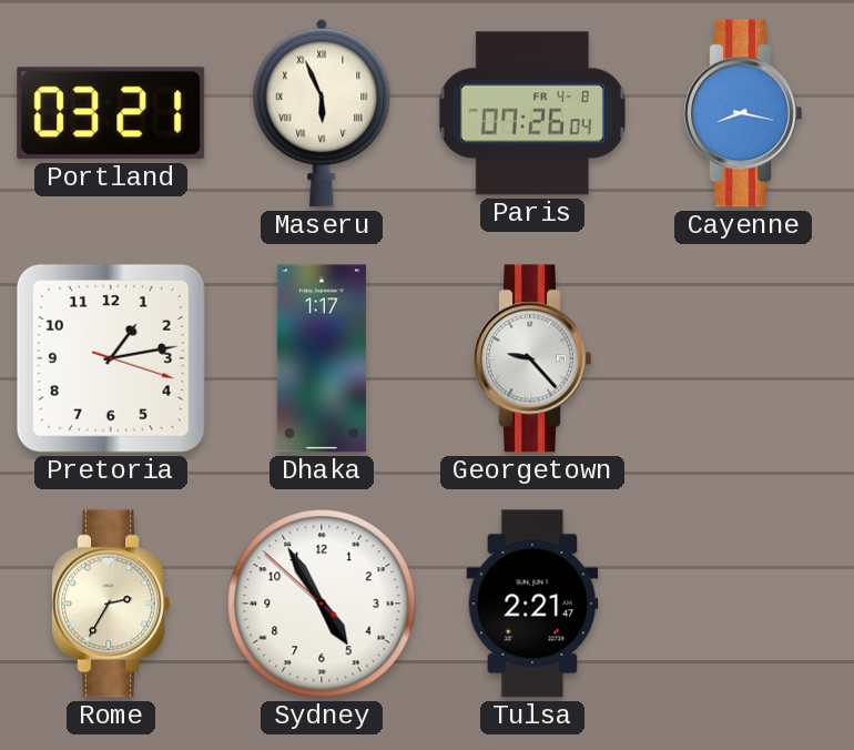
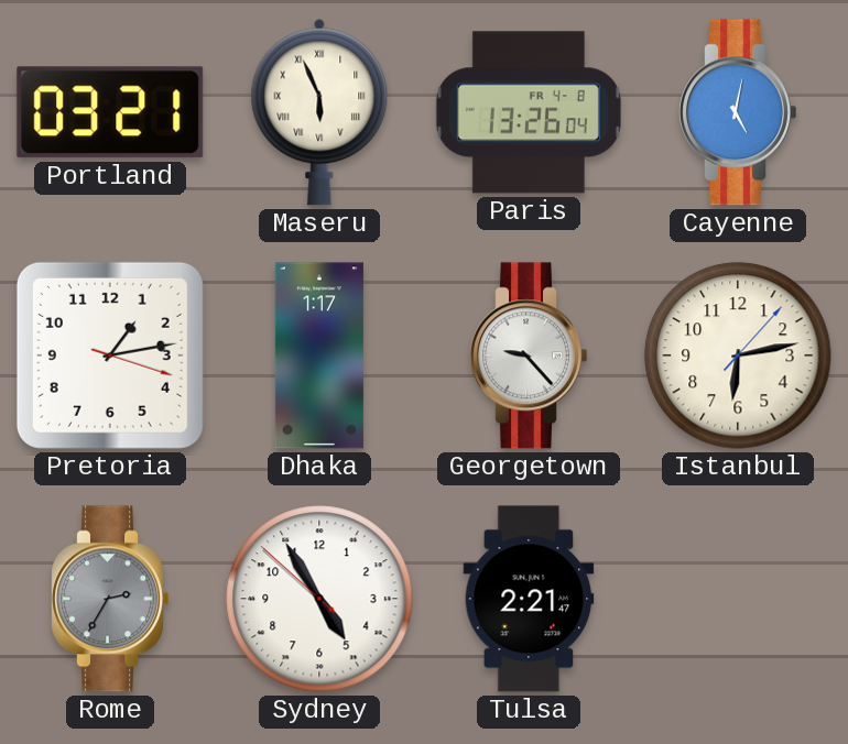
Paris: 07:26 -> 13:26 (529, 112)
Cayenne: 8:17 -> 5:02 (737, 112)
Istanbul: none -> 6:13 (738, 355)
Rome dial: cream -> grey (109, 599)
